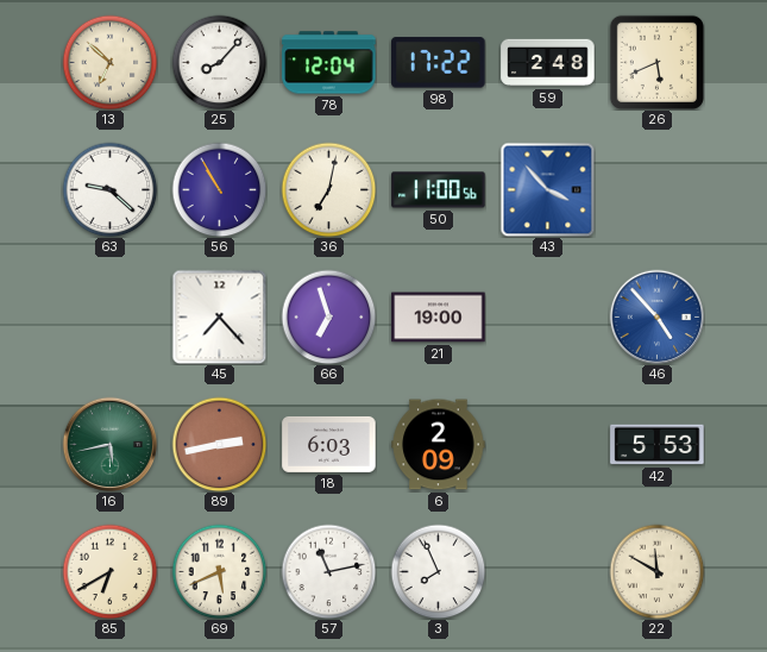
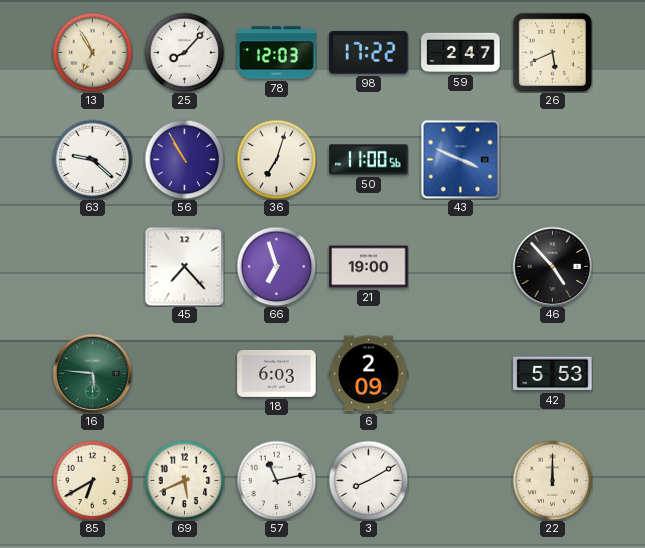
13: 6:52 -> 6:55 (92, 52)
78: 12:04 -> 12:03 (277, 53)
59: 2:48 -> 2:47 (461, 53)
36: 7:02 -> 7:03 (276, 159)
43: 3:53 -> 3:49 (460, 159)
46 dial: blue -> black (552, 266)
16: 5:43 -> 5:46 (92, 373)
89: 2:43 -> none (219, 444)
3: 7:56 -> 8:10 (368, 480)
22: 11:50 -> 12:00 (552, 480)
